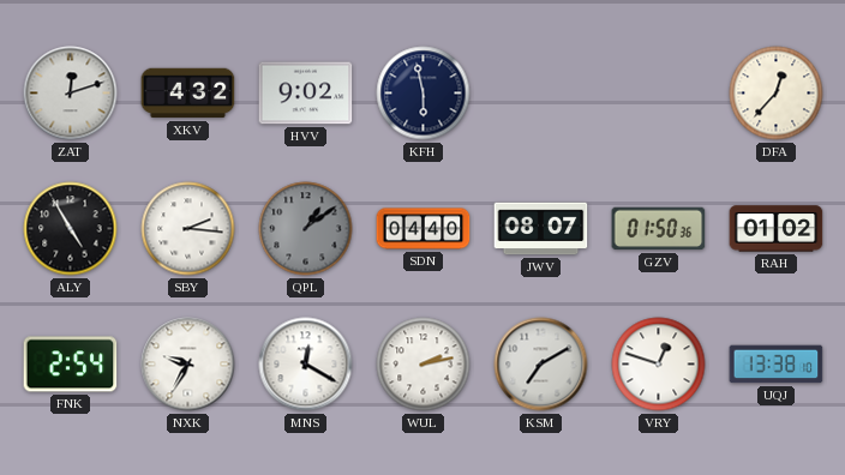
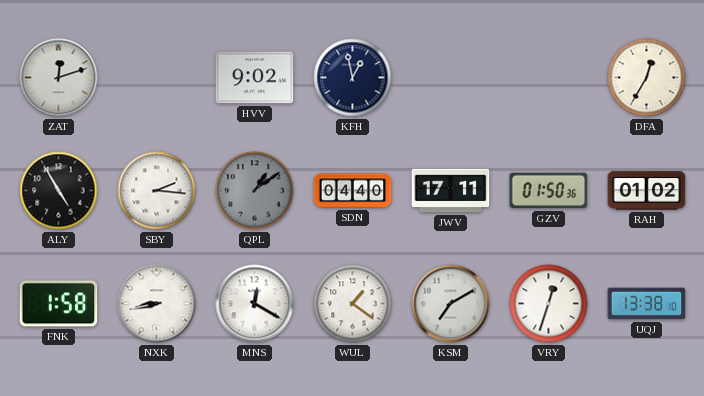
XKV: 4:32 -> none (188, 94)
KFH: 5:58 -> 12:58 (353, 78)
DFA: 12:37 -> 12:35 (647, 78)
JWV: 08:07 -> 17:11 (451, 191)
FNK: 2:54 -> 1:58 (59, 304)
NXK: 9:35 -> 8:43 (157, 304)
WUL: 2:13 -> 1:21 (353, 304)
VRY: 12:48 -> 12:33 (549, 304)
